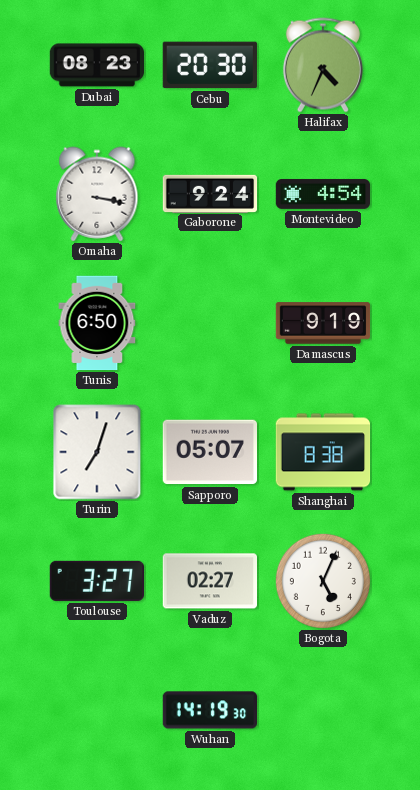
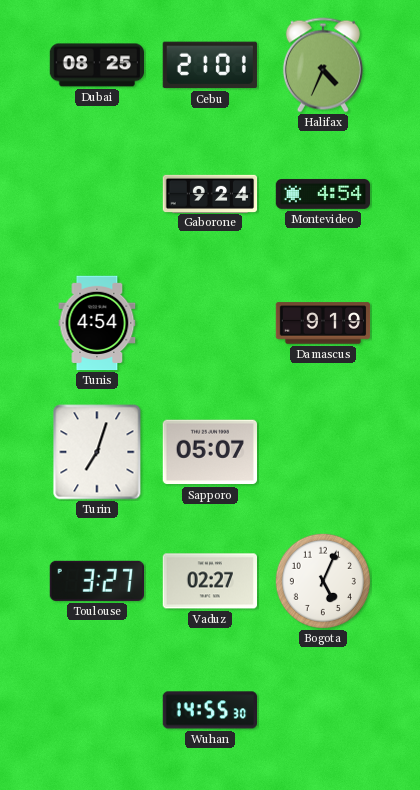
Dubai: 08:23 -> 08:25 (97, 65)
Cebu: 20:30 -> 21:01 (210, 65)
Omaha: 3:17 -> none (97, 194)
Tunis: 6:50 -> 4:54 (97, 323)
Shanghai: 8:38 -> none (323, 452)
Wuhan: 14:19 -> 14:55 (210, 710)
